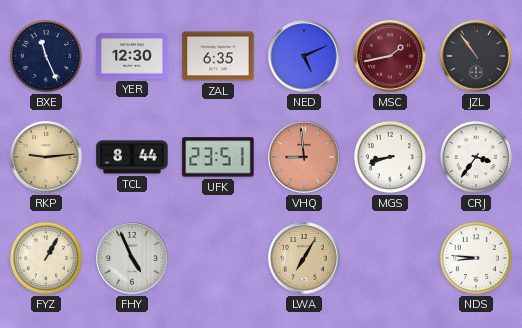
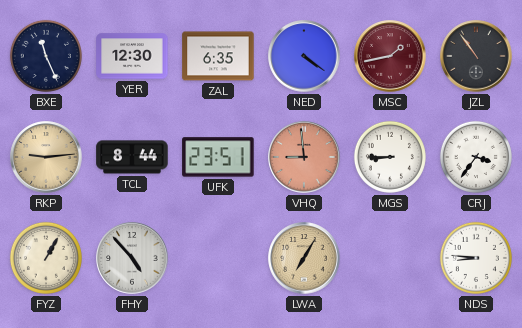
NED: 5:11 -> 4:21 (304, 56)
MGS: 8:42 -> 8:45 (390, 157)
FHY: 4:56 -> 4:53 (132, 258)
